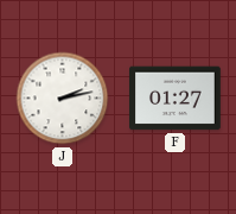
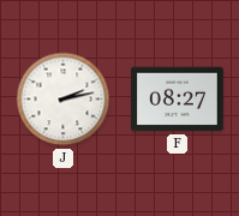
F: 01:27 -> 08:27 (178, 100)
